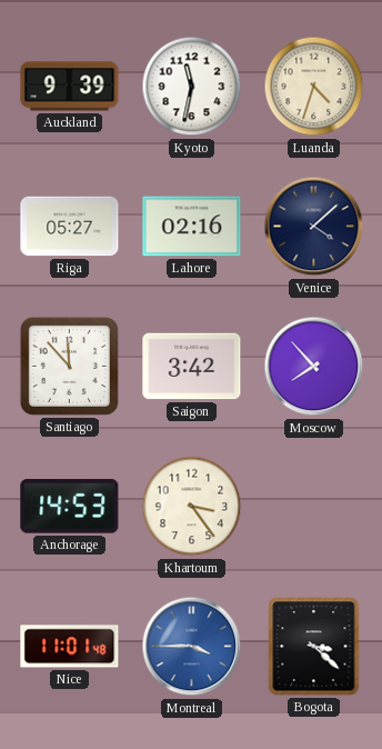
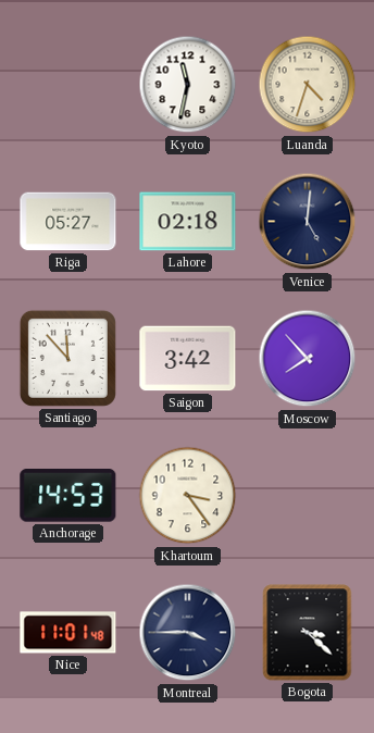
Auckland: 9:39 -> none (70, 87)
Lahore: 02:16 -> 02:18 (188, 222)
Venice: 4:08 -> 5:01 (308, 222)
Montreal dial: blue -> navy (188, 633)
